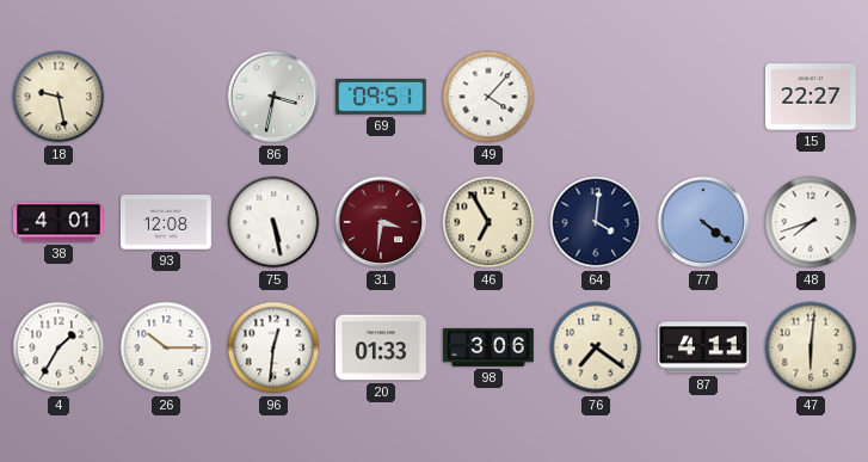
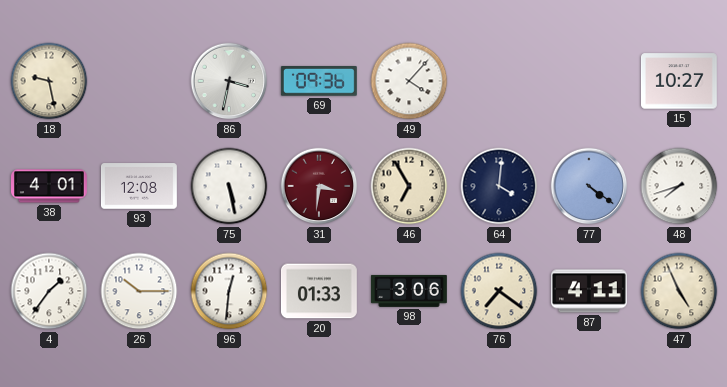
69: 09:51 -> 09:36 (319, 81)
15: 22:27 -> 10:27 (679, 81)
4: 1:35 -> 1:36 (49, 291)
47: 6:01 -> 4:56 (679, 291)
